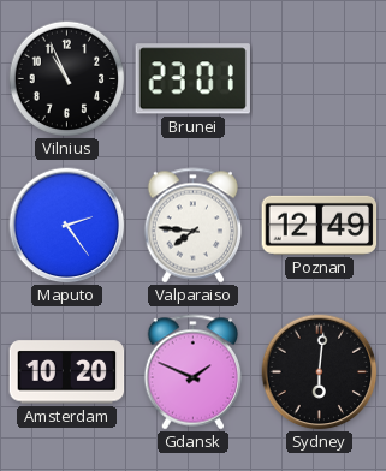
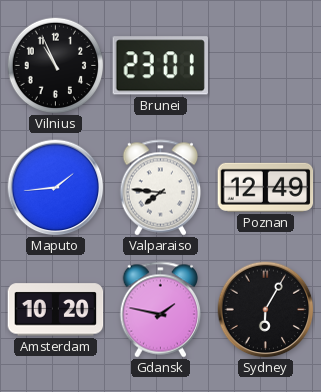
Maputo: 2:24 -> 1:44 (56, 188)
Gdansk: 1:49 -> 1:47 (161, 310)
Sydney: 6:01 -> 6:05 (266, 310)
